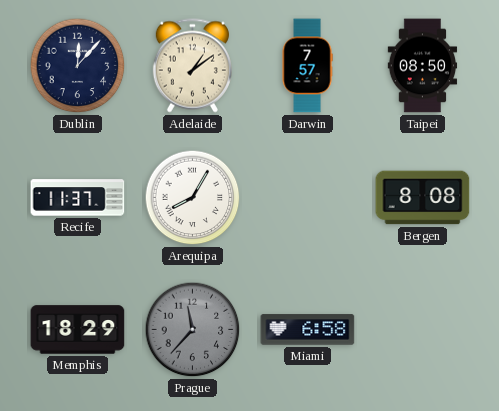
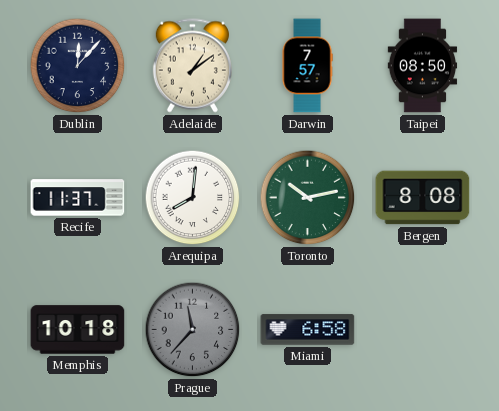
Arequipa: 8:05 -> 8:01 (193, 198)
Toronto: none -> 10:13 (308, 198)
Memphis: 18:29 -> 10:18 (78, 330)
